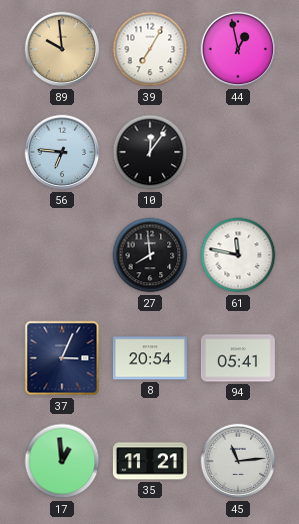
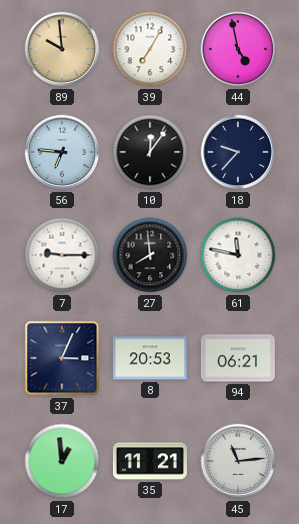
44: 12:58 -> 4:58 (238, 49)
18: none -> 9:37 (238, 152)
7: none -> 9:15 (62, 255)
8: 20:54 -> 20:53 (150, 358)
94: 05:41 -> 06:21 (238, 358)
